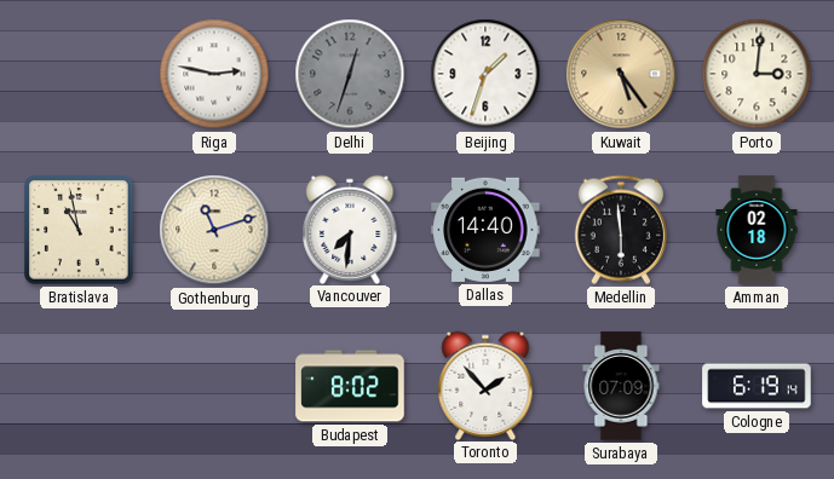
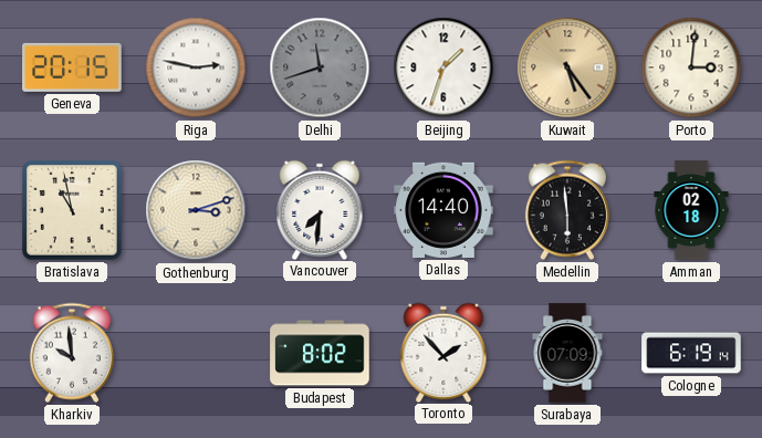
Geneva: none -> 20:15 (72, 67)
Delhi: 12:33 -> 11:42 (320, 67)
Gothenburg: 11:12 -> 3:12 (196, 210)
Kharkiv: none -> 9:59 (72, 353)
